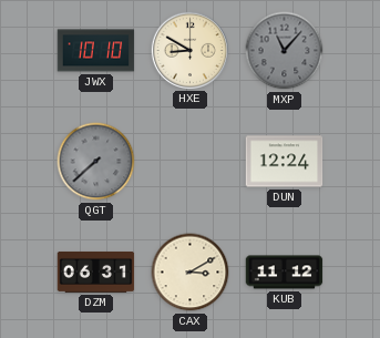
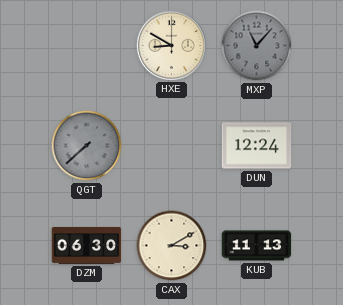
JWX: 10:10 -> none (96, 51)
DZM: 06:31 -> 06:30 (87, 245)
KUB: 11:12 -> 11:13 (257, 246)
